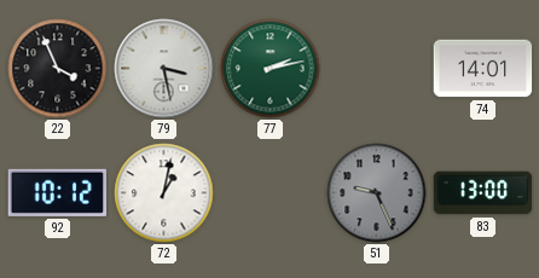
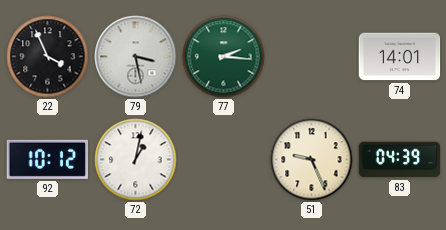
77: 2:13 -> 2:16 (224, 57)
51 dial: grey -> cream (312, 160)
83: 13:00 -> 04:39 (400, 160)
